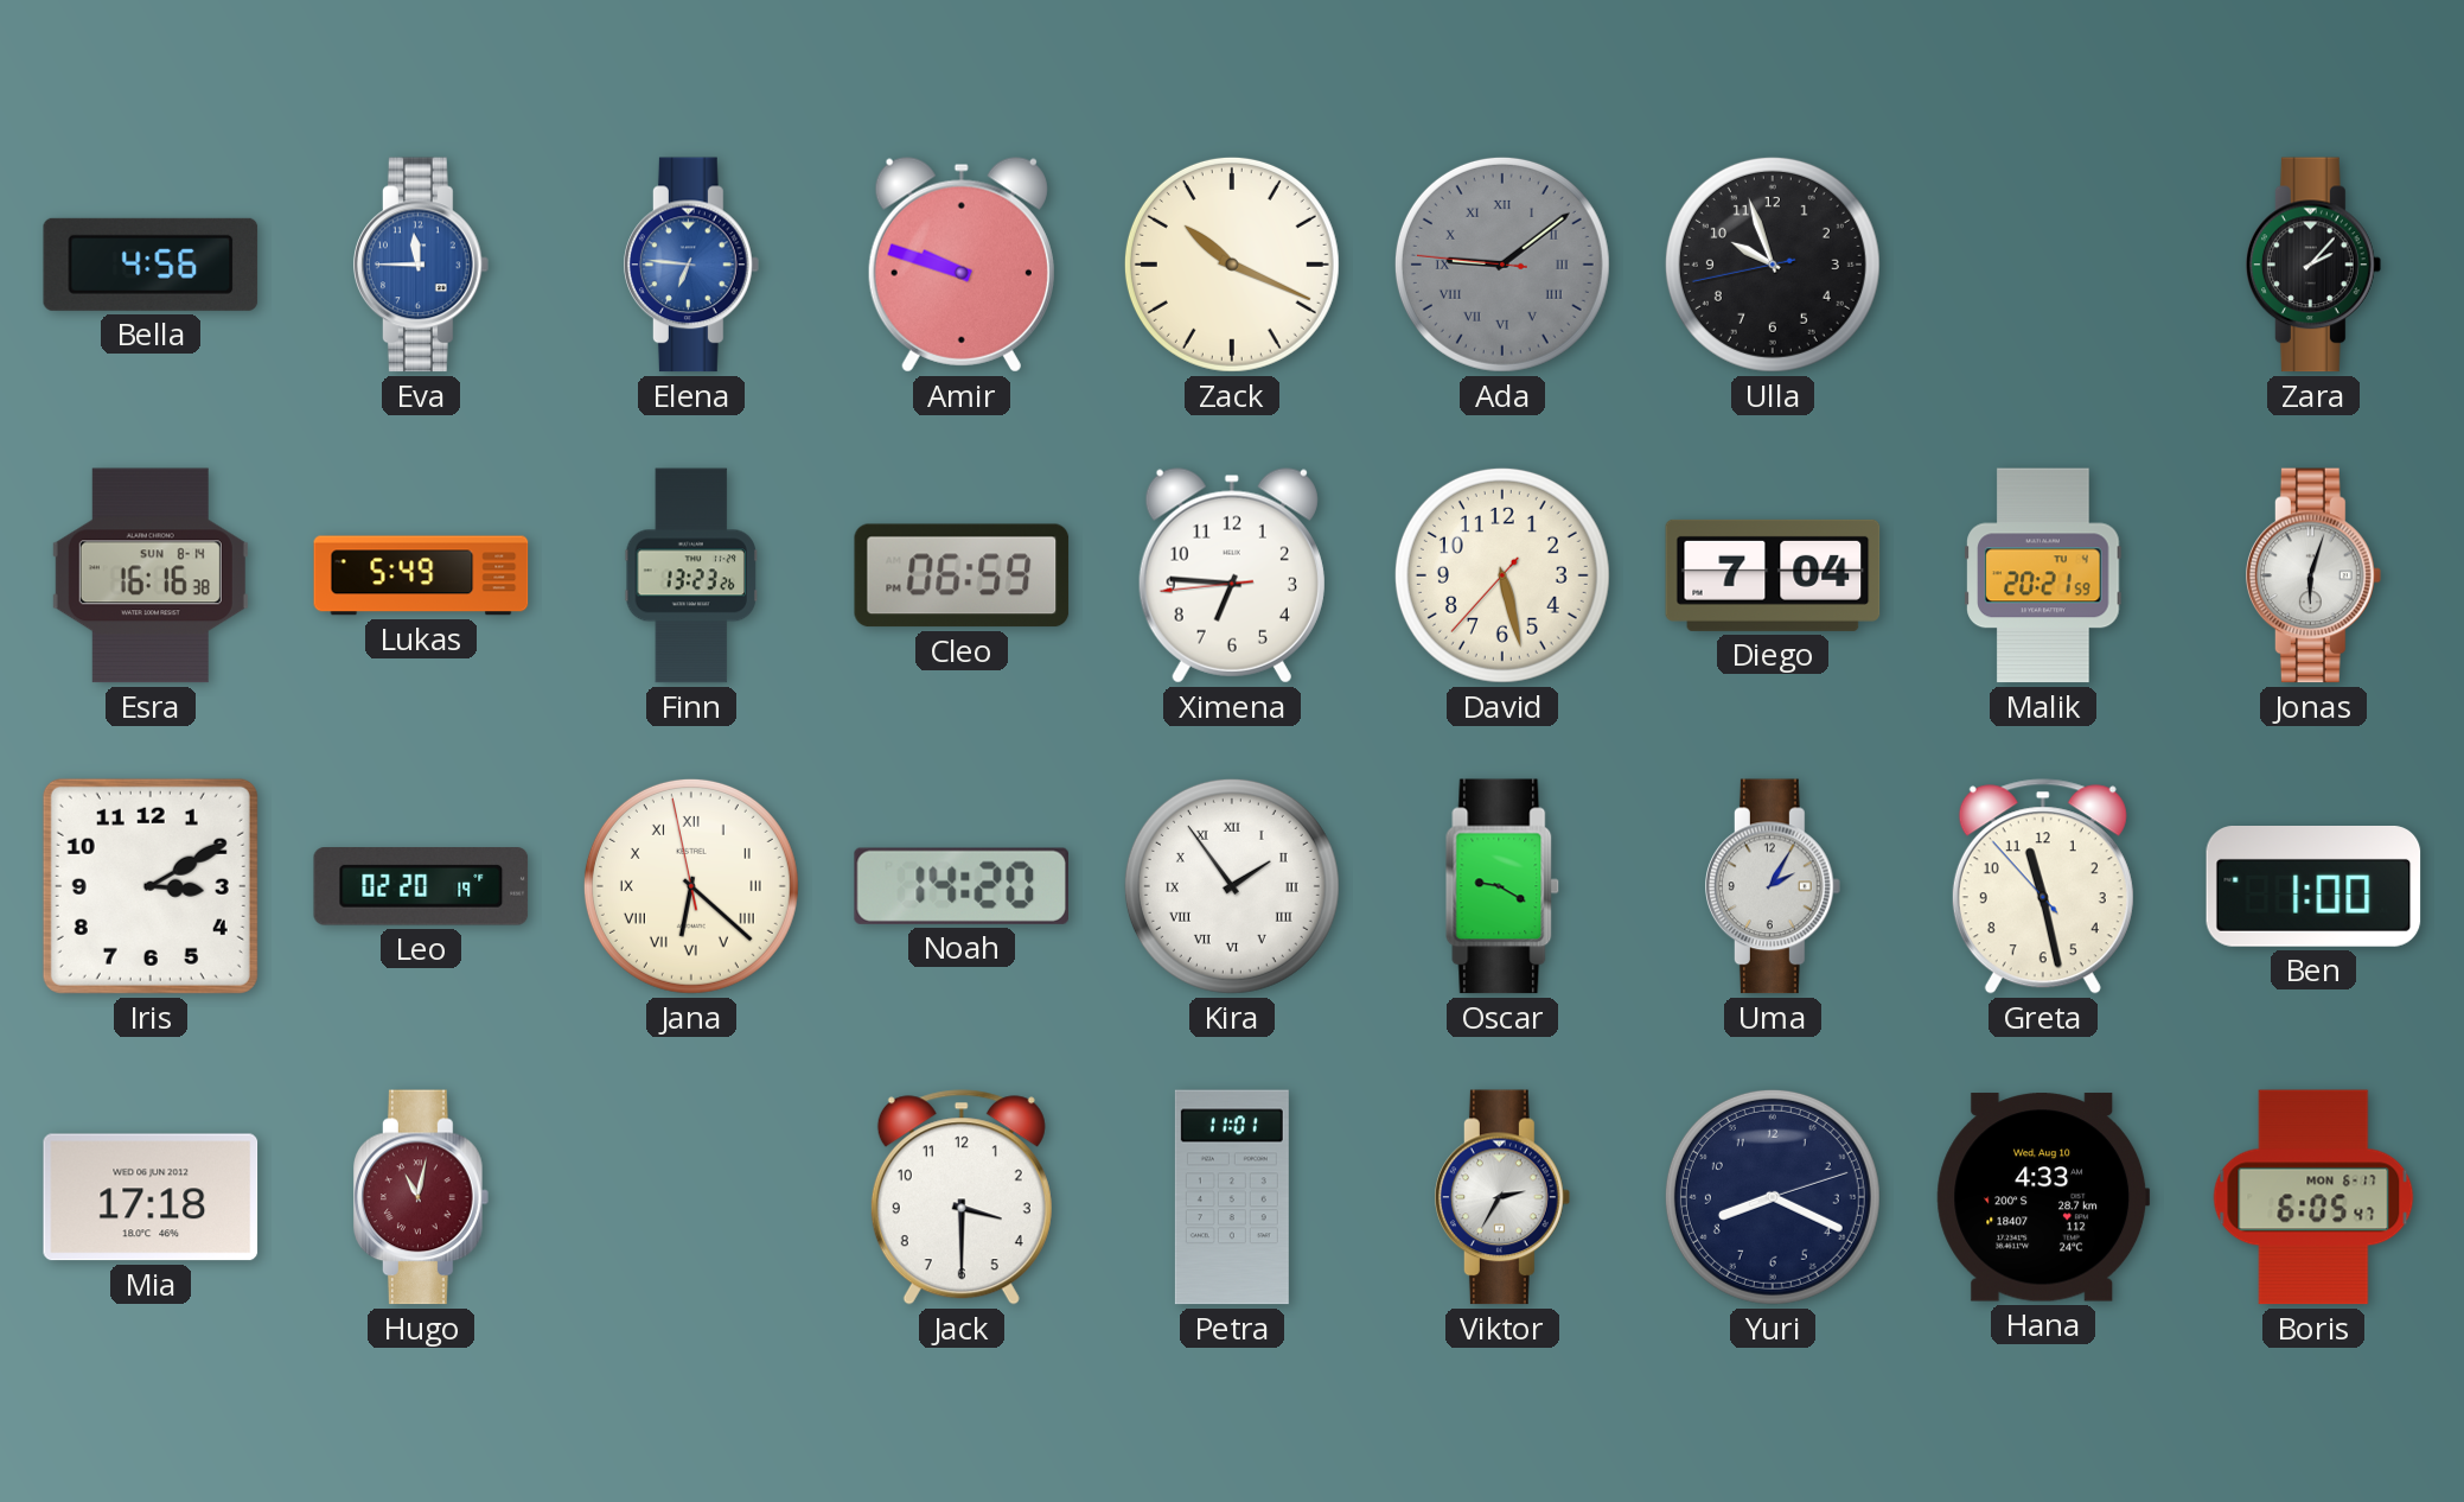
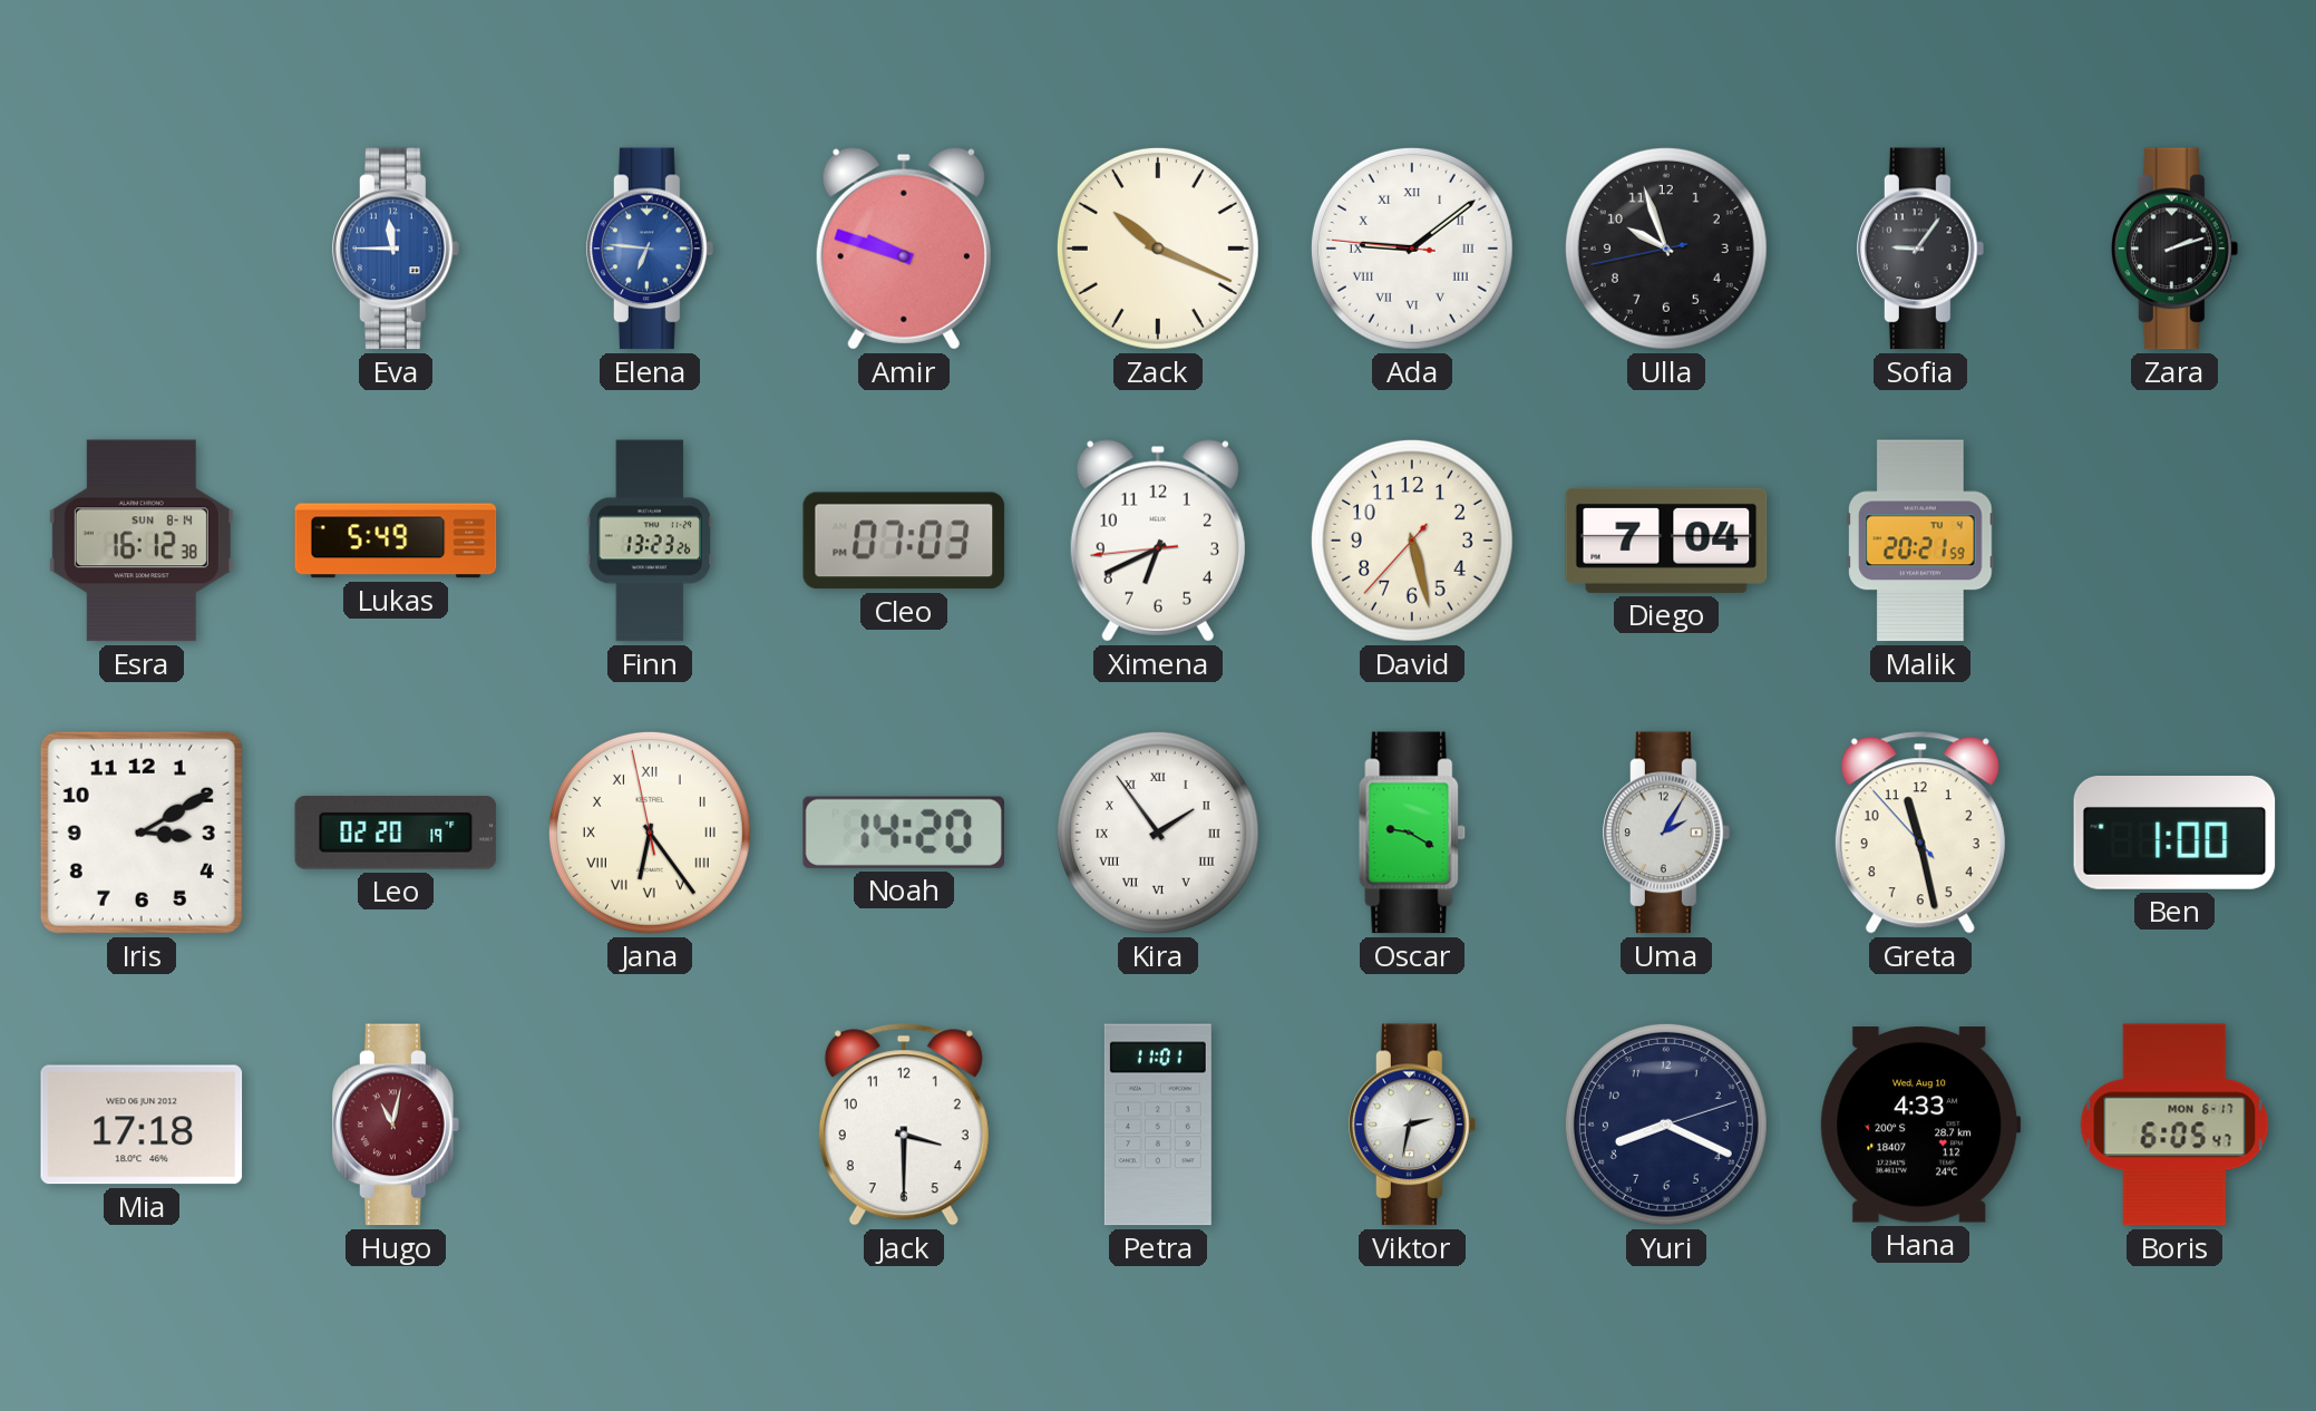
Bella: 4:56 -> none (151, 265)
Ada dial: grey -> white (1412, 249)
Sofia: none -> 9:06 (1921, 249)
Zara: 2:07 -> 2:12 (2176, 249)
Esra: 16:16 -> 16:12 (142, 541)
Cleo: 06:59 -> 07:03 (904, 541)
Ximena: 6:45 -> 6:40 (1158, 541)
Jonas: 6:03 -> none (2315, 575)
Jana: 6:21 -> 6:23 (650, 833)
Viktor: 2:35 -> 2:32 (1413, 1125)
